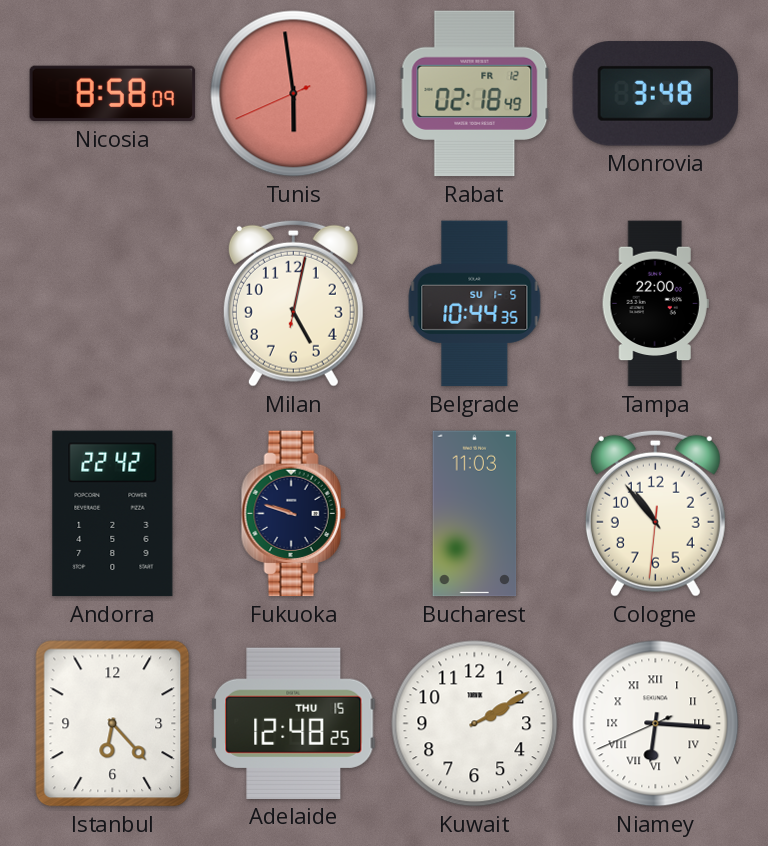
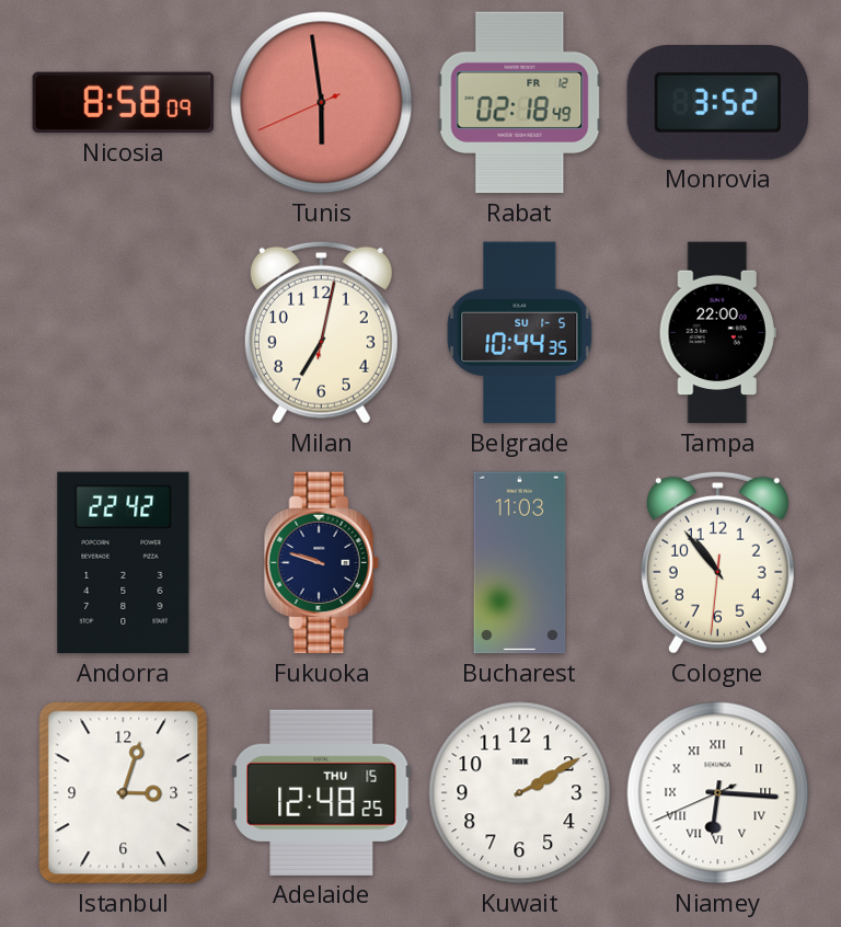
Monrovia: 3:48 -> 3:52 (718, 103)
Milan: 5:02 -> 7:02 (321, 332)
Istanbul: 6:23 -> 3:03 (124, 793)
